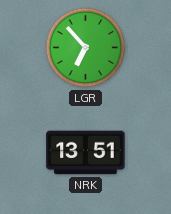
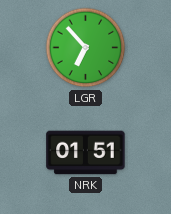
NRK: 13:51 -> 01:51 (86, 153)
